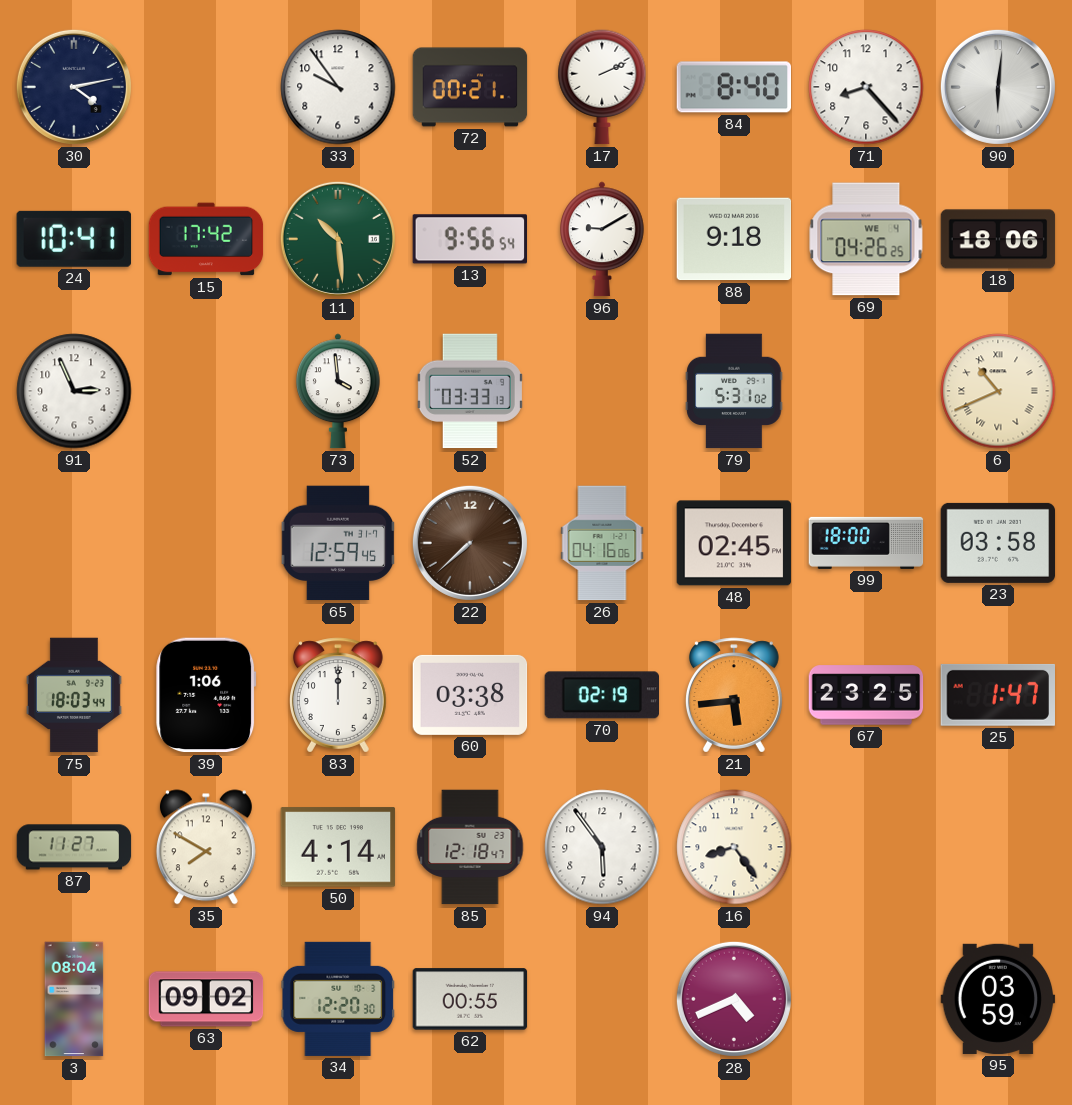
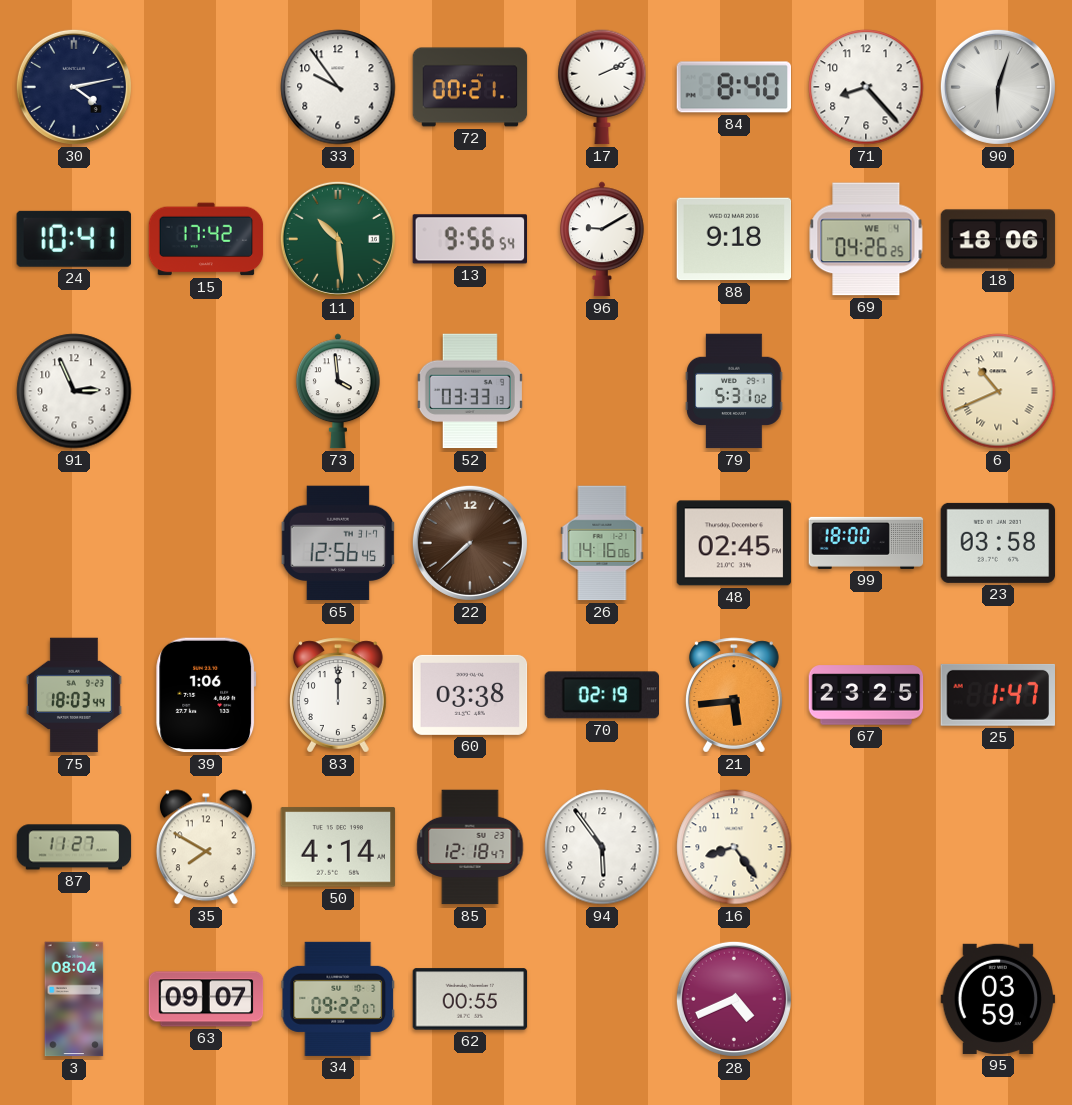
90: 6:01 -> 6:03 (998, 87)
65: 12:59 -> 12:56 (338, 543)
26: 04:16 -> 14:16 (602, 543)
63: 09:02 -> 09:07 (206, 999)
34: 12:20 -> 09:22 (338, 999)
